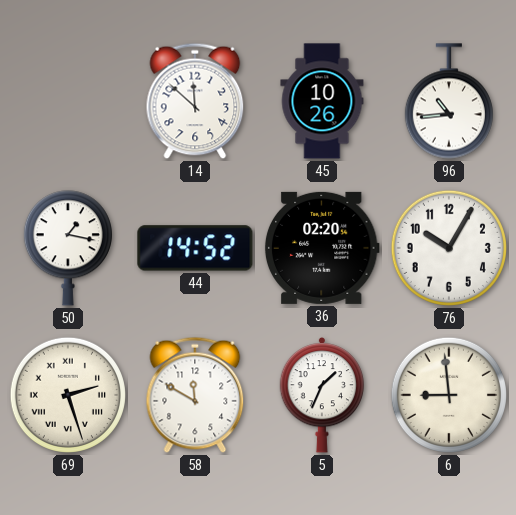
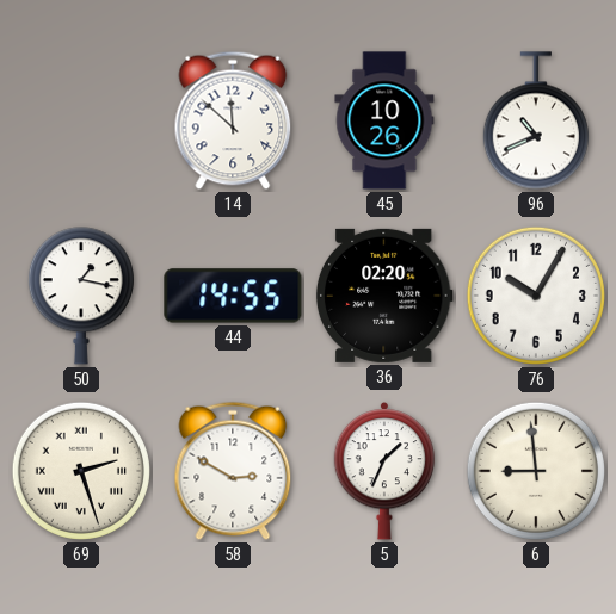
96: 10:44 -> 10:41 (536, 120)
44: 14:52 -> 14:55 (233, 296)
58: 11:50 -> 2:50 (233, 471)
